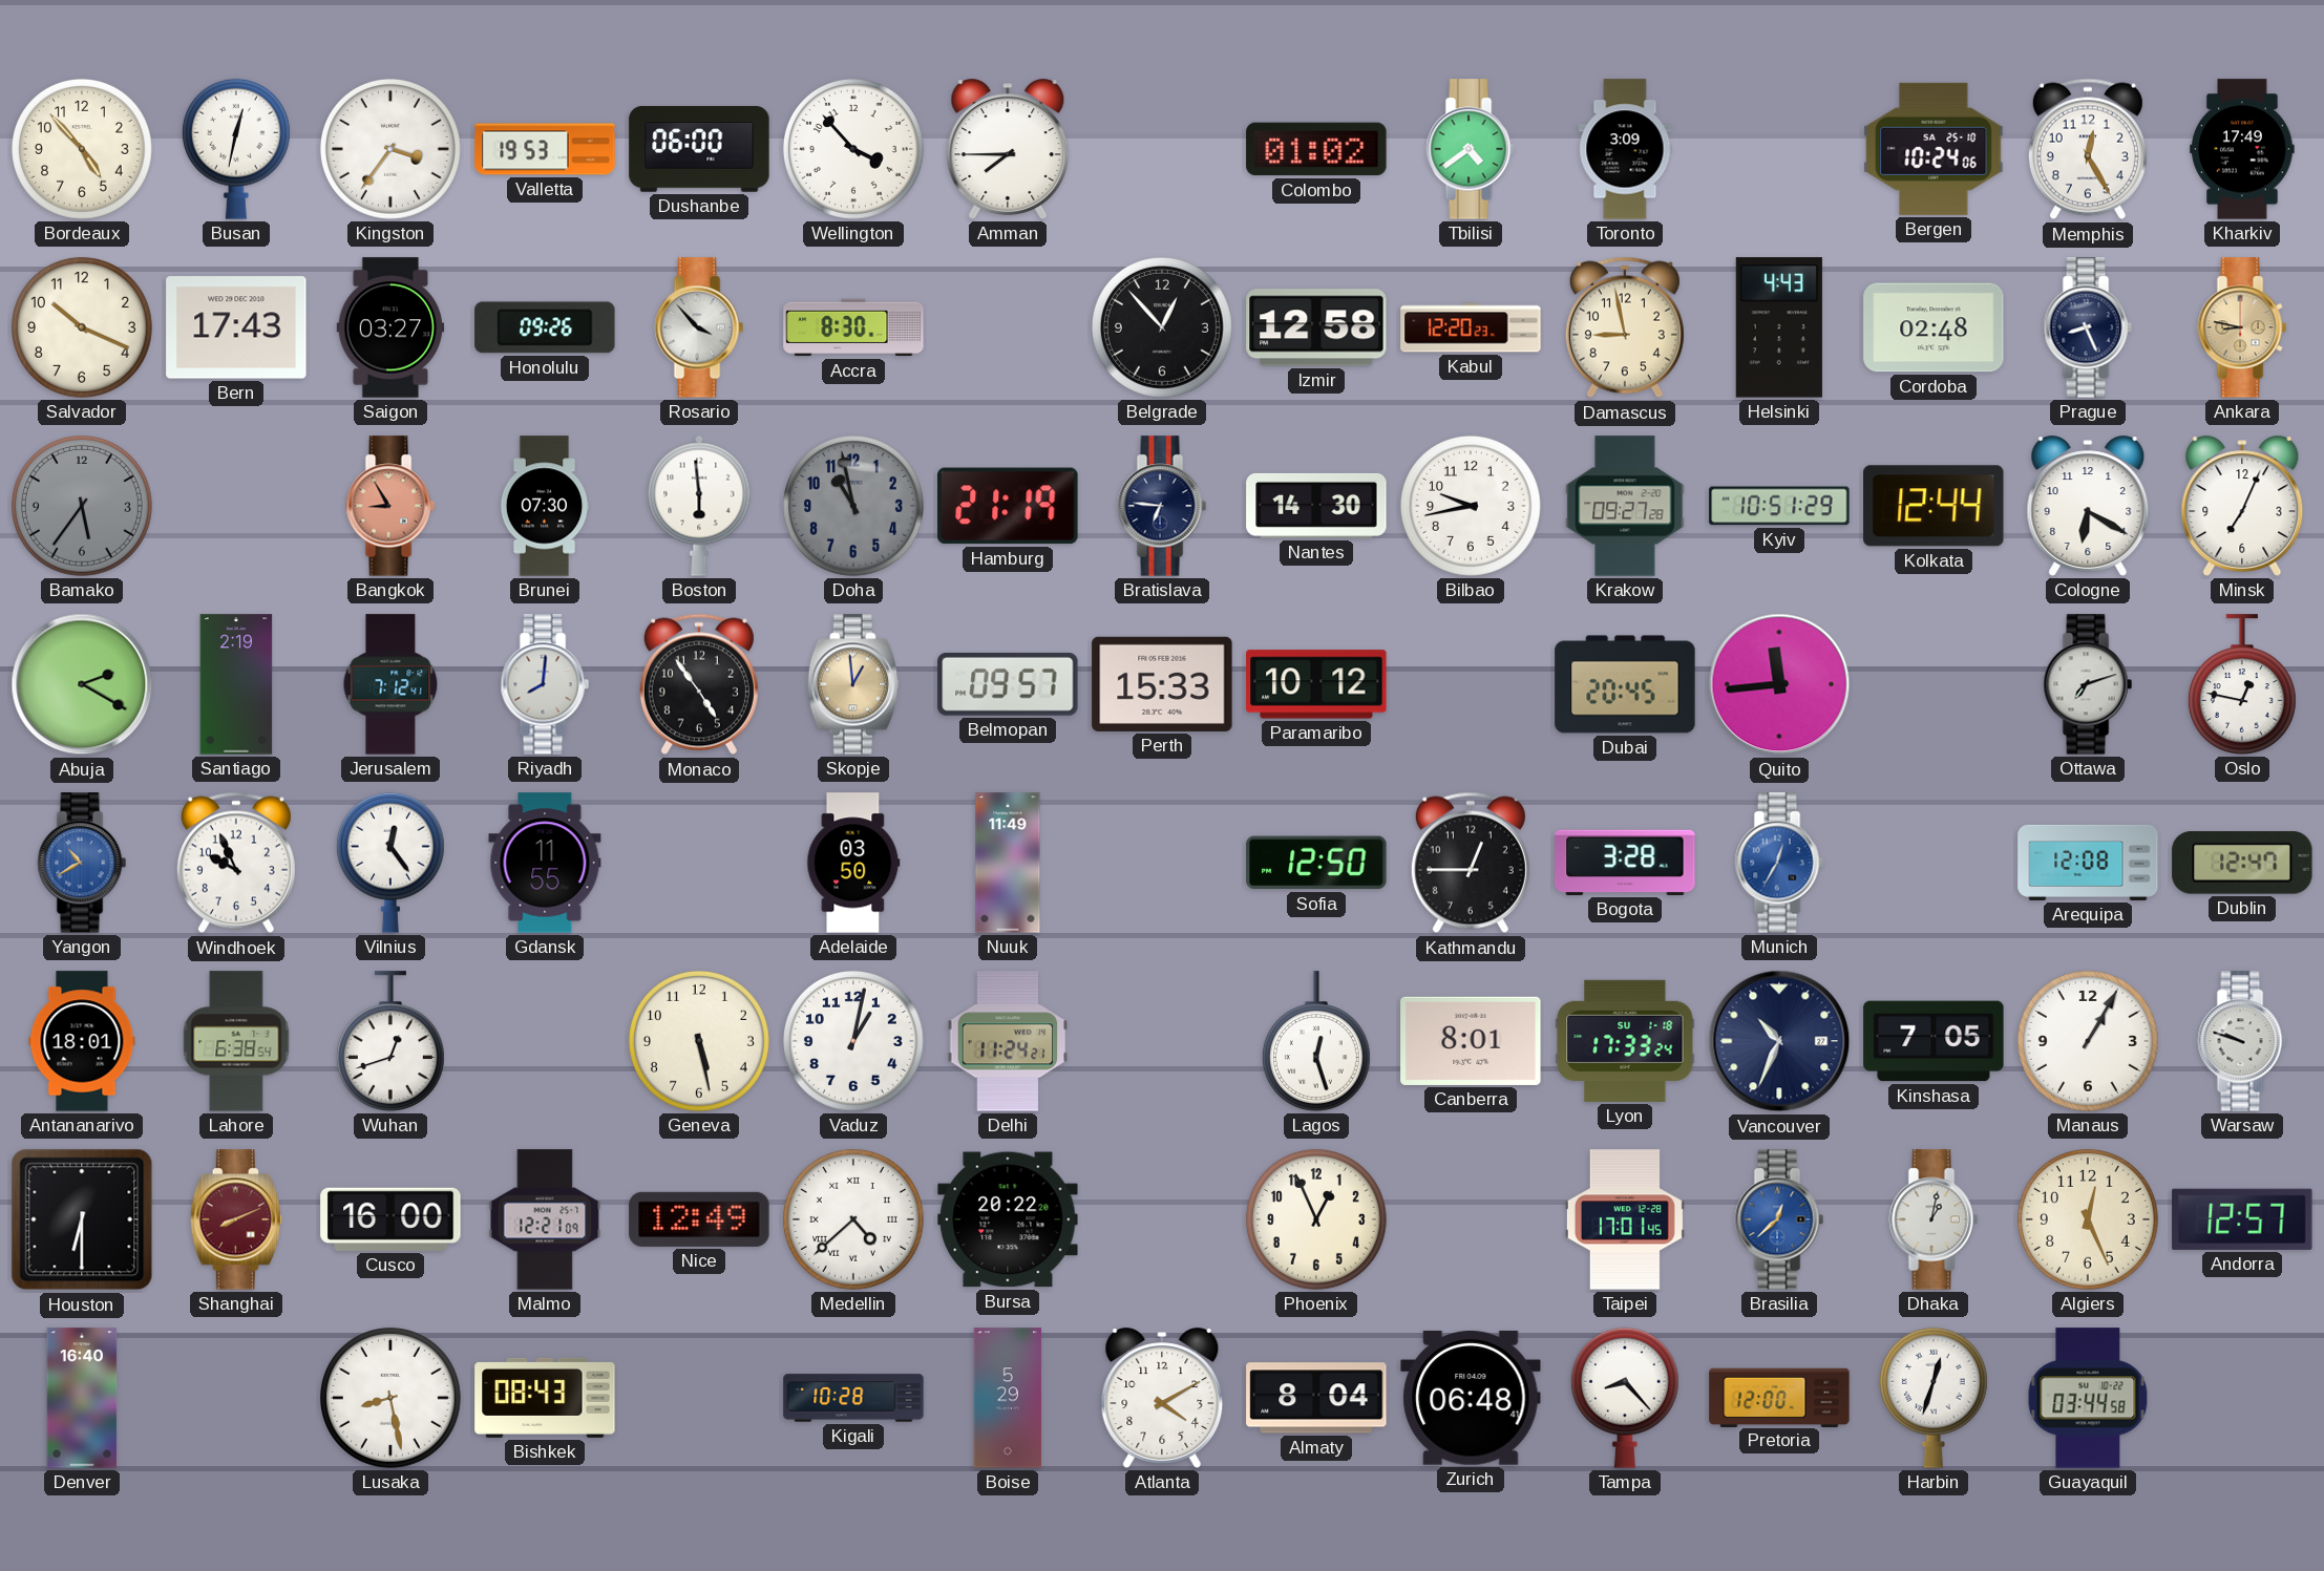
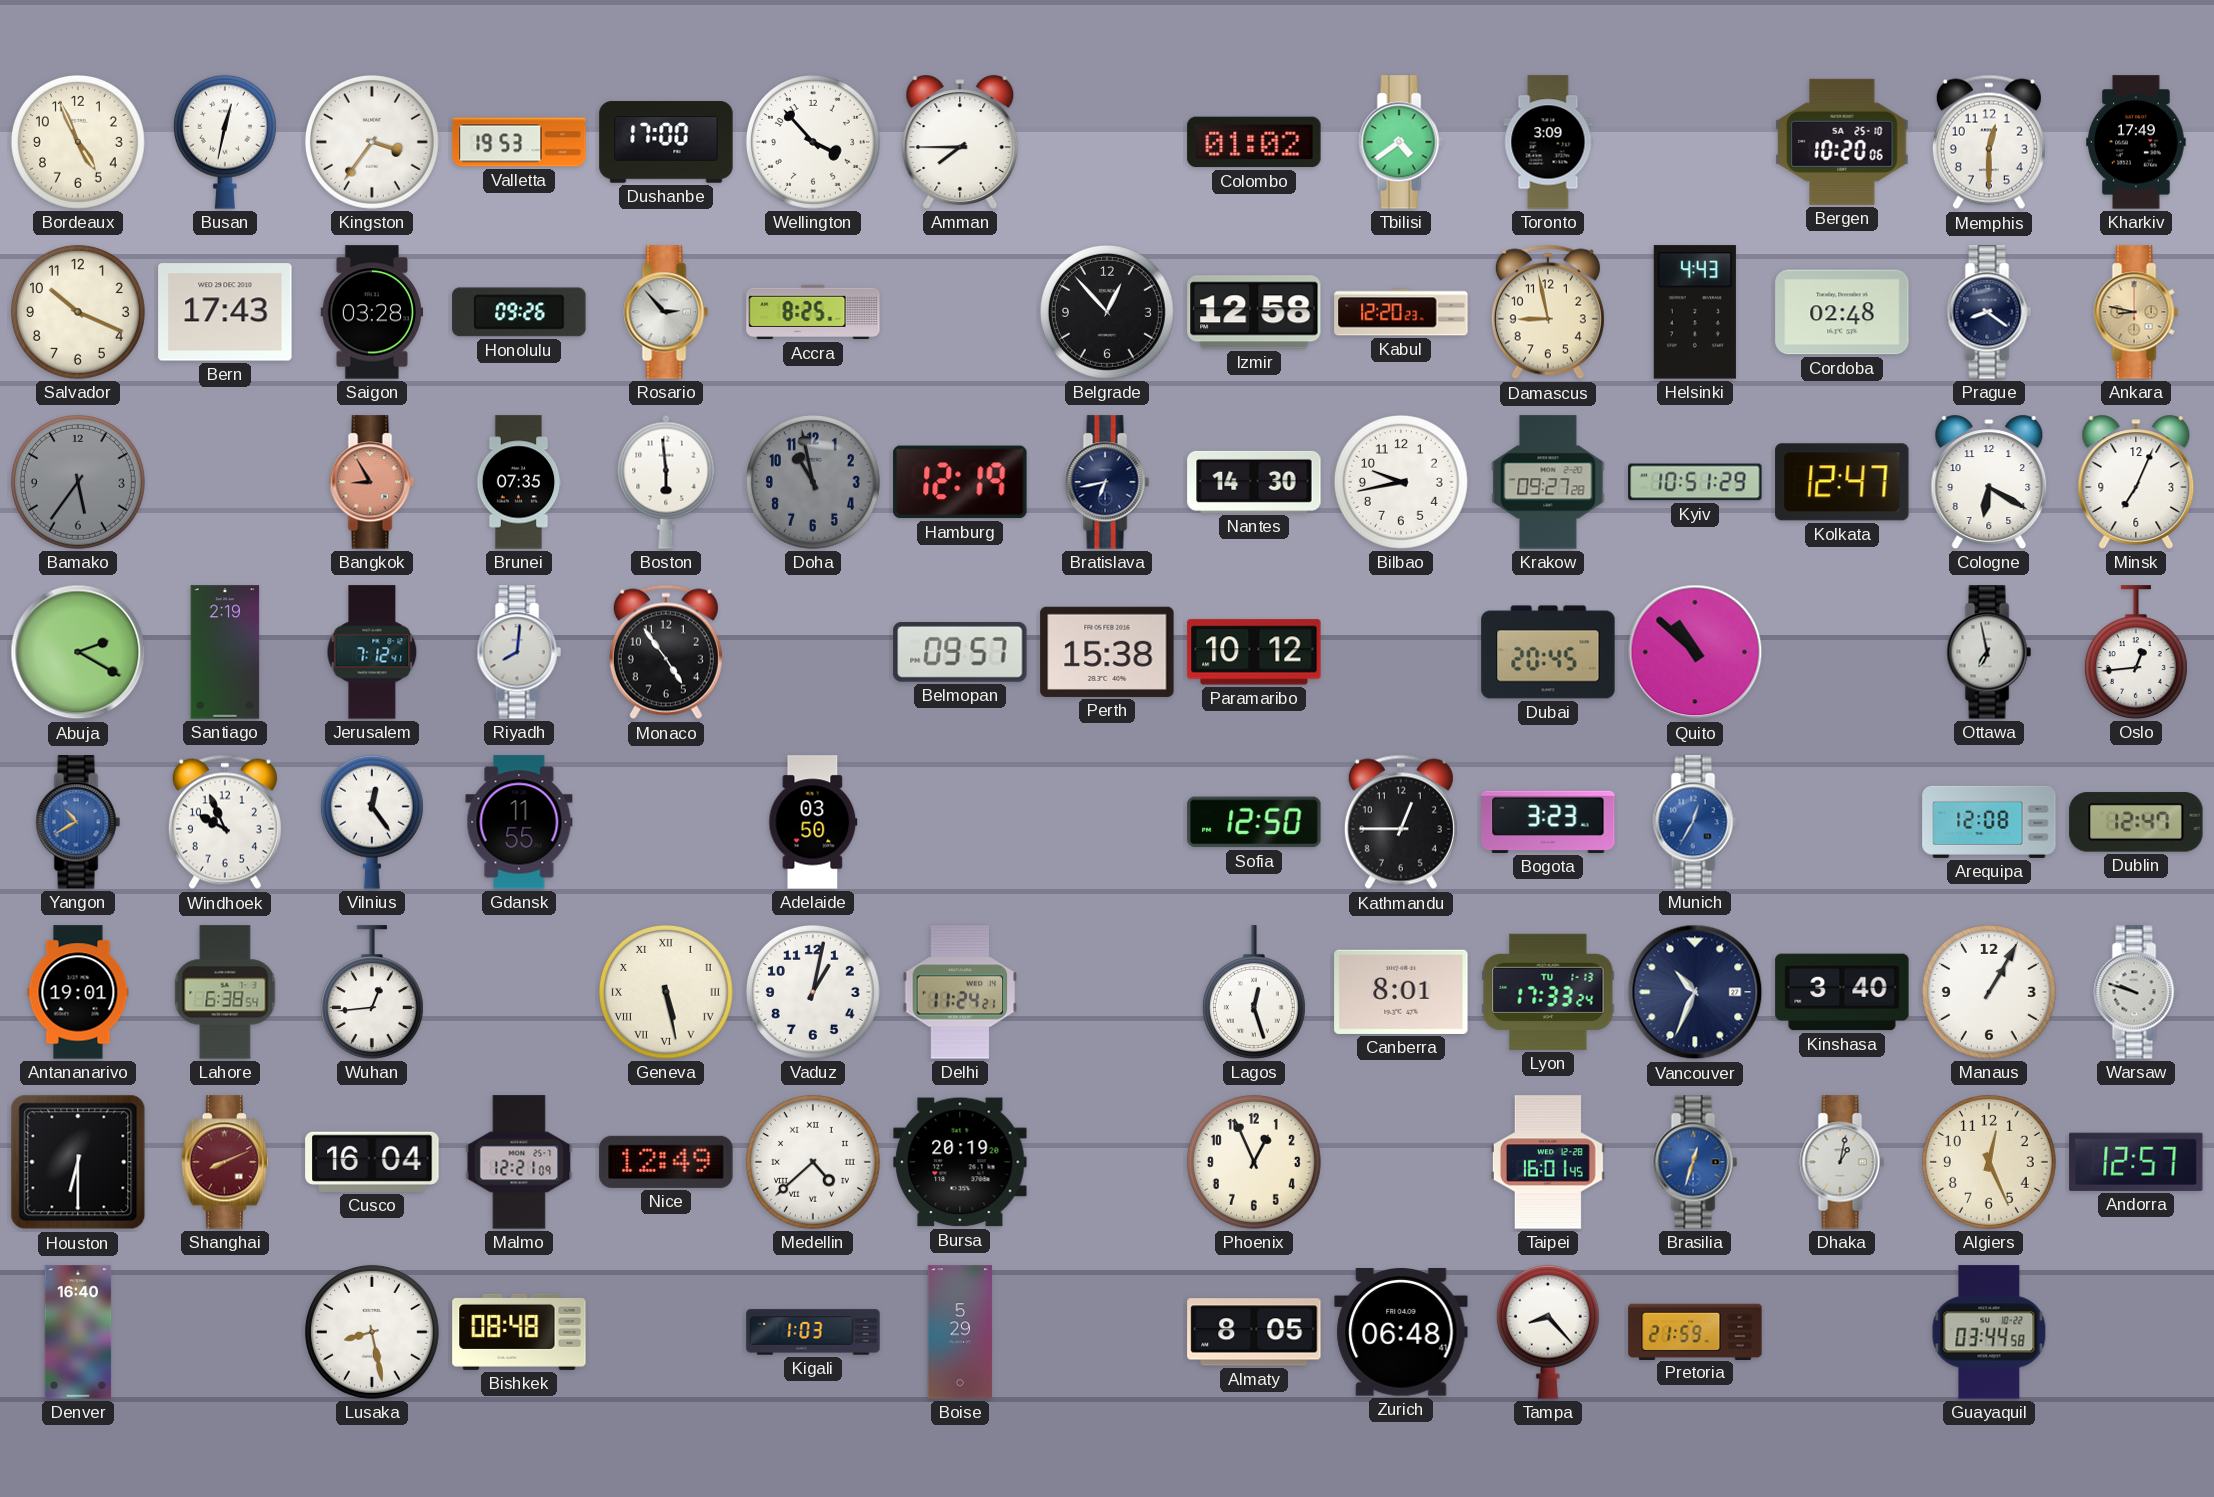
Bordeaux: 4:53 -> 4:56 (78, 142)
Dushanbe: 06:00 -> 17:00 (666, 142)
Bergen: 10:24 -> 10:20 (1842, 142)
Memphis: 12:25 -> 12:30 (1989, 142)
Saigon: 03:27 -> 03:28 (372, 312)
Rosario: 3:53 -> 2:53 (666, 312)
Accra: 8:30 -> 8:25 (813, 312)
Prague: 8:26 -> 8:21 (1989, 312)
Brunei: 07:30 -> 07:35 (519, 482)
Hamburg: 21:19 -> 12:19 (960, 482)
Bratislava: 6:46 -> 6:43 (1107, 482)
Kolkata: 12:44 -> 12:47 (1842, 482)
Skopje: 12:59 -> none (852, 684)
Perth: 15:33 -> 15:38 (1107, 652)
Quito: 11:44 -> 10:52 (1695, 652)
Ottawa: 7:12 -> 6:58 (1989, 652)
Oslo: 12:47 -> 12:44 (2136, 652)
Nuuk: 11:49 -> none (1008, 863)
Bogota: 3:28 -> 3:23 (1548, 822)
Antananarivo: 18:01 -> 19:01 (78, 992)
Wuhan: 12:42 -> 12:44 (372, 992)
Geneva numerals: Arabic -> Roman (666, 992)
Lyon date: SU 1-18 -> TU 1-13 (1548, 992)
Kinshasa: 7:05 -> 3:40 (1842, 992)
Cusco: 16:00 -> 16:04 (372, 1162)
Bursa: 20:22 -> 20:19 (960, 1162)
Taipei: 17:01 -> 16:01 (1548, 1162)
Brasilia: 12:38 -> 12:33 (1695, 1162)
Bishkek: 08:43 -> 08:48 (519, 1332)
Kigali: 10:28 -> 1:03 (813, 1332)
Atlanta: 4:10 -> none (1162, 1398)
Almaty: 8:04 -> 8:05 (1254, 1332)
Pretoria: 12:00 -> 21:59 (1695, 1331)
Harbin: 12:33 -> none (1934, 1398)
